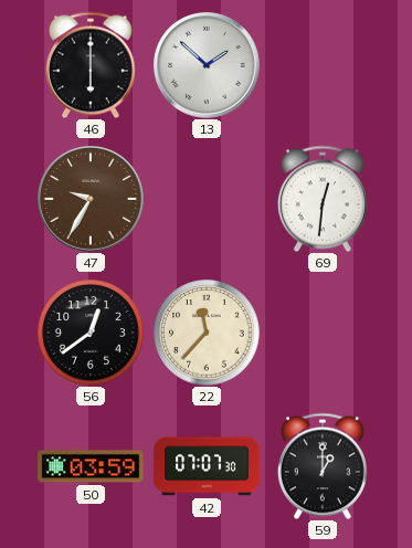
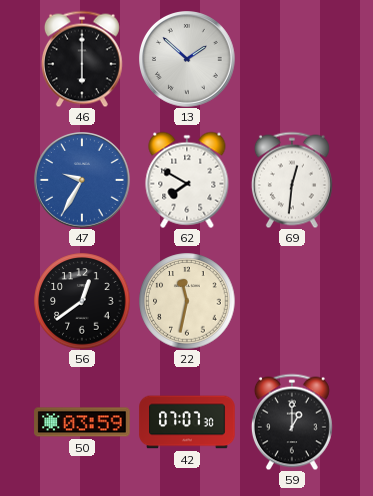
47 dial: brown -> blue (83, 181)
62: none -> 7:50 (187, 180)
22: 11:37 -> 11:32 (187, 301)
